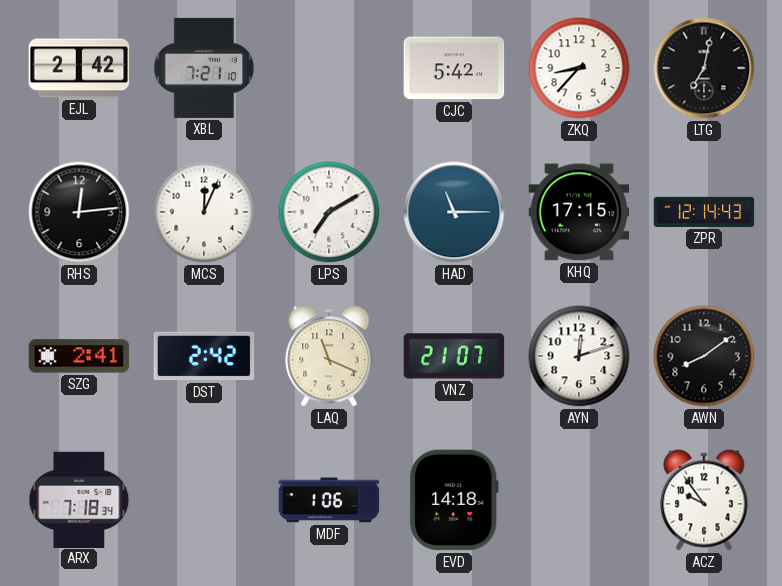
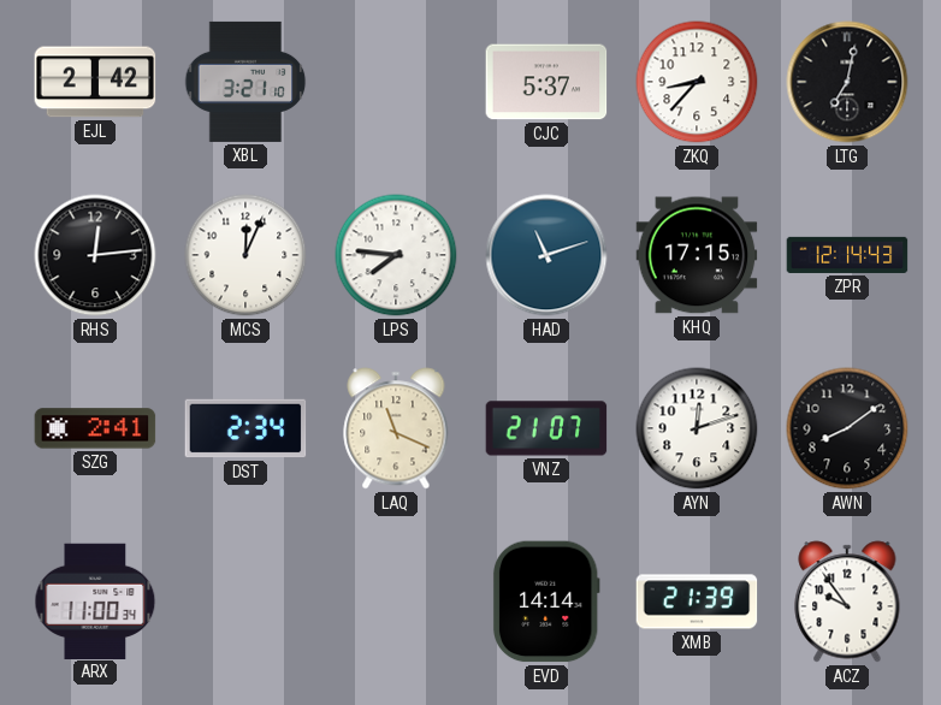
XBL: 7:21 -> 3:21 (245, 82)
CJC: 5:42 -> 5:37 (546, 82)
LPS: 7:10 -> 7:46 (396, 255)
HAD: 11:15 -> 11:12 (546, 255)
DST: 2:42 -> 2:34 (245, 428)
ARX: 7:18 -> 11:00 (95, 600)
MDF: 1:06 -> none (329, 500)
EVD: 14:18 -> 14:14 (546, 602)
XMB: none -> 21:39 (697, 602)
